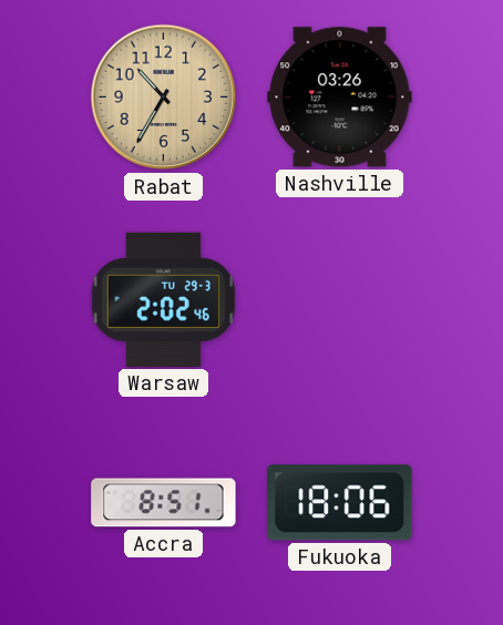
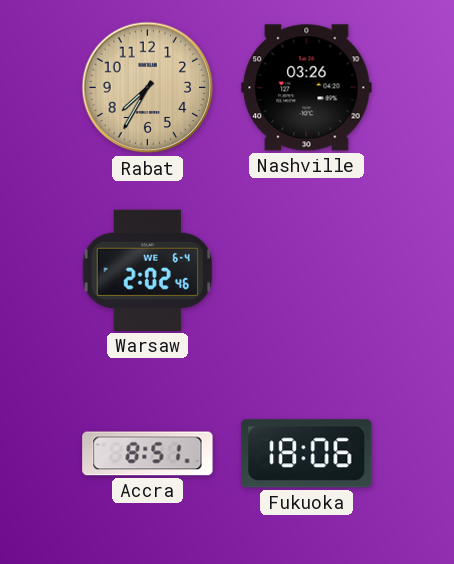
Rabat: 10:35 -> 7:35 (148, 88)
Warsaw date: TU 29-3 -> WE 6-4 (148, 270)
